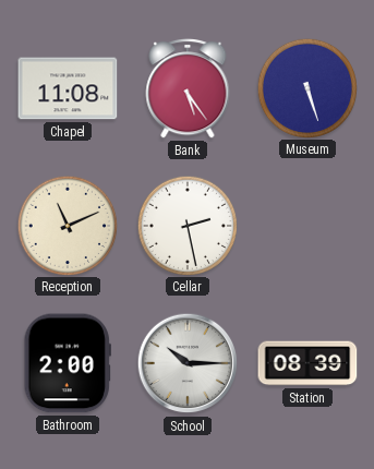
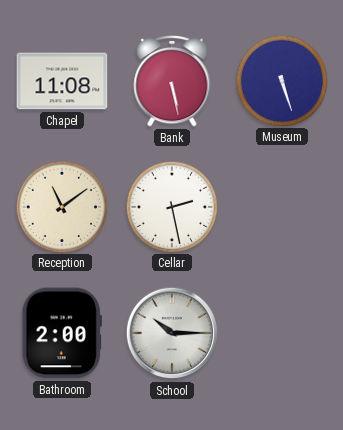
Bank: 5:24 -> 5:28 (172, 82)
Reception: 11:11 -> 11:09 (61, 206)
Station: 08:39 -> none (307, 363)
